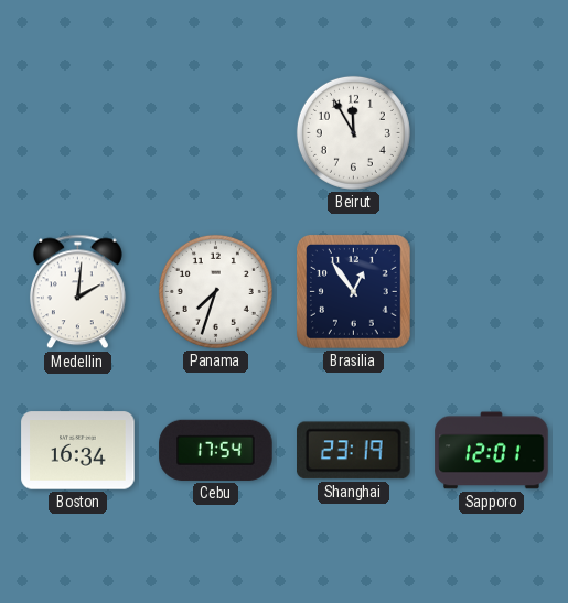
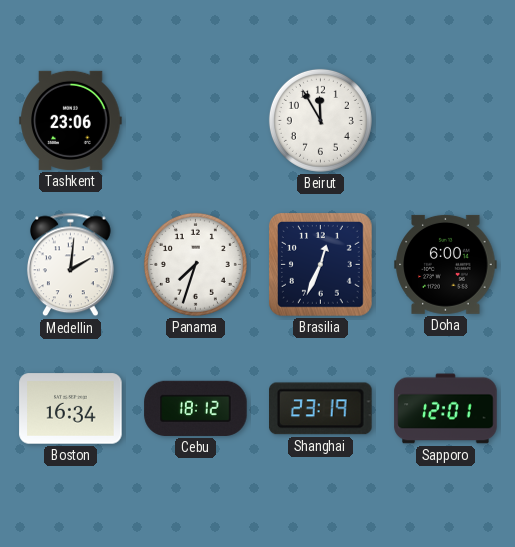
Tashkent: none -> 23:06 (71, 120)
Brasilia: 12:54 -> 12:34 (321, 265)
Doha: none -> 6:00 (446, 264)
Cebu: 17:54 -> 18:12 (196, 408)
